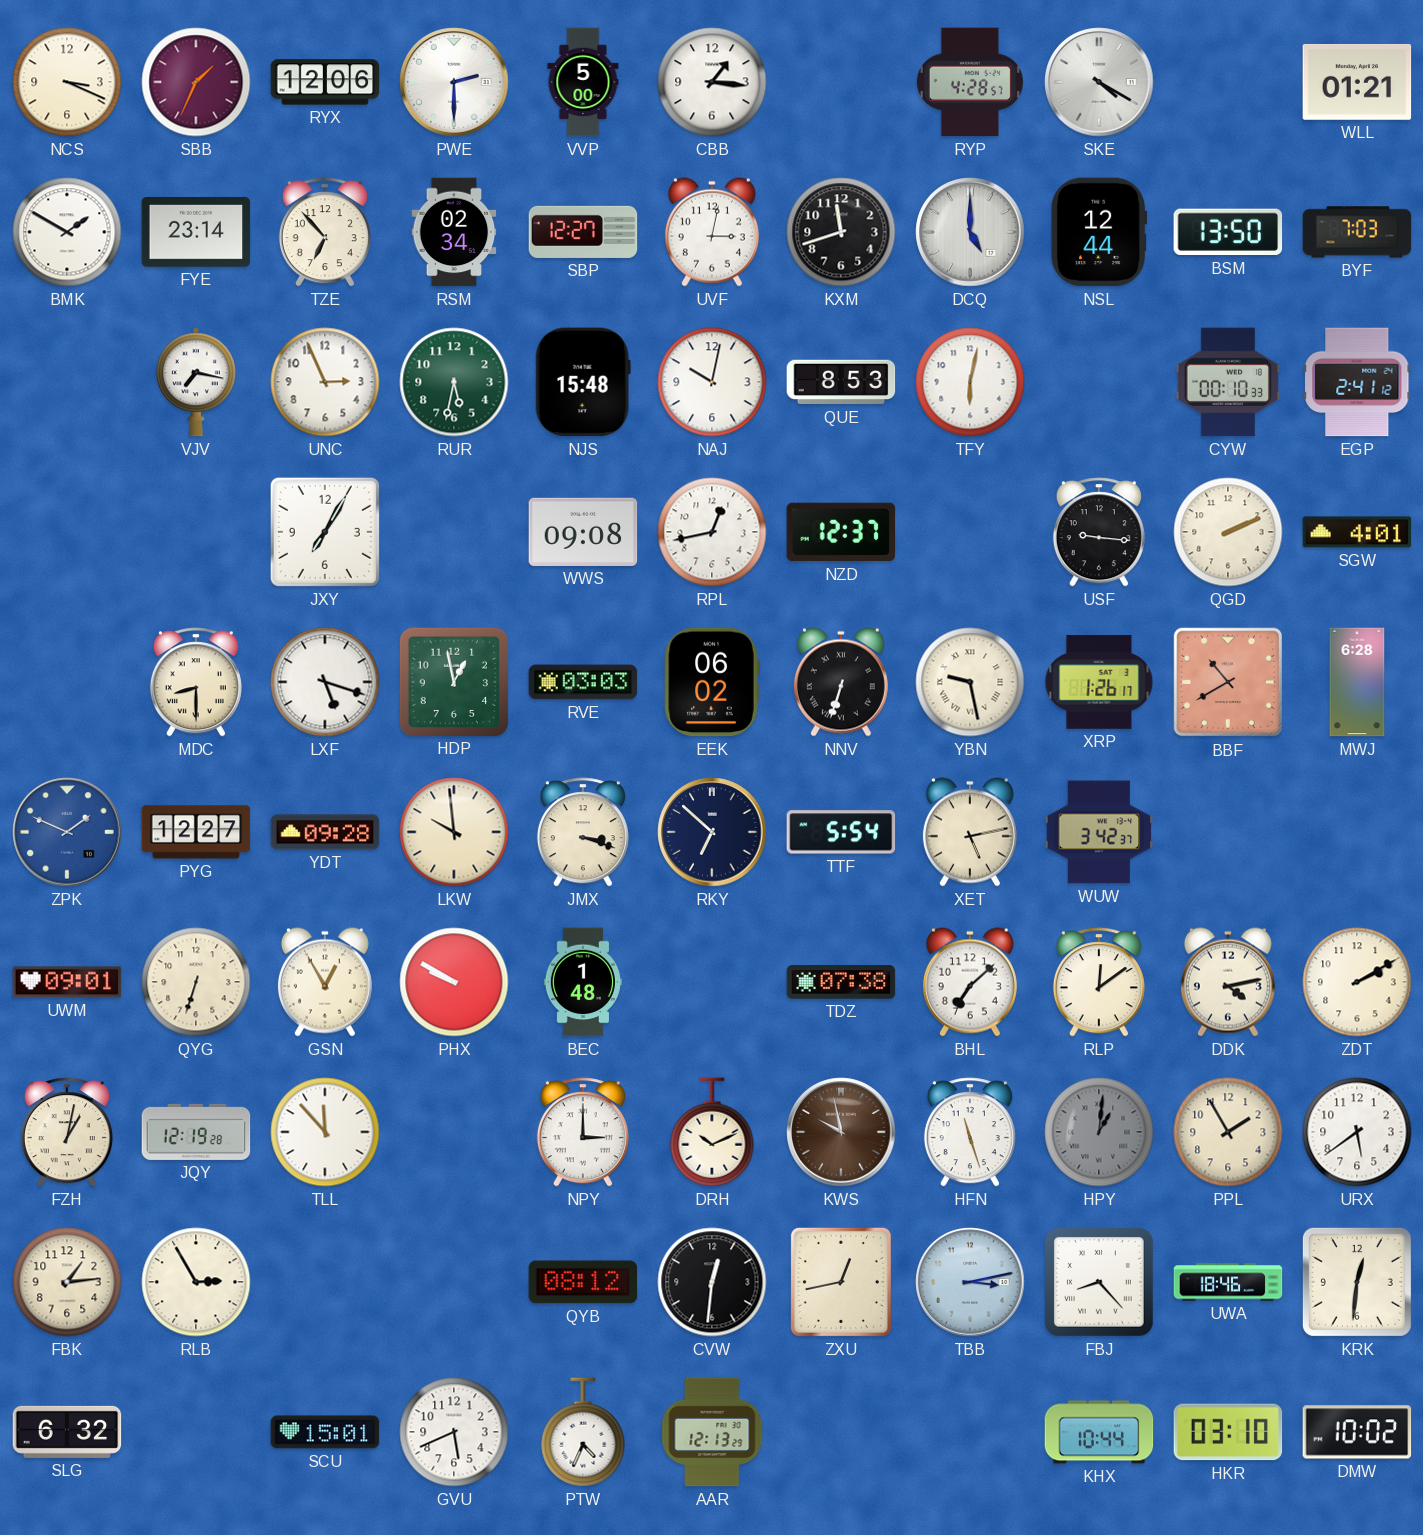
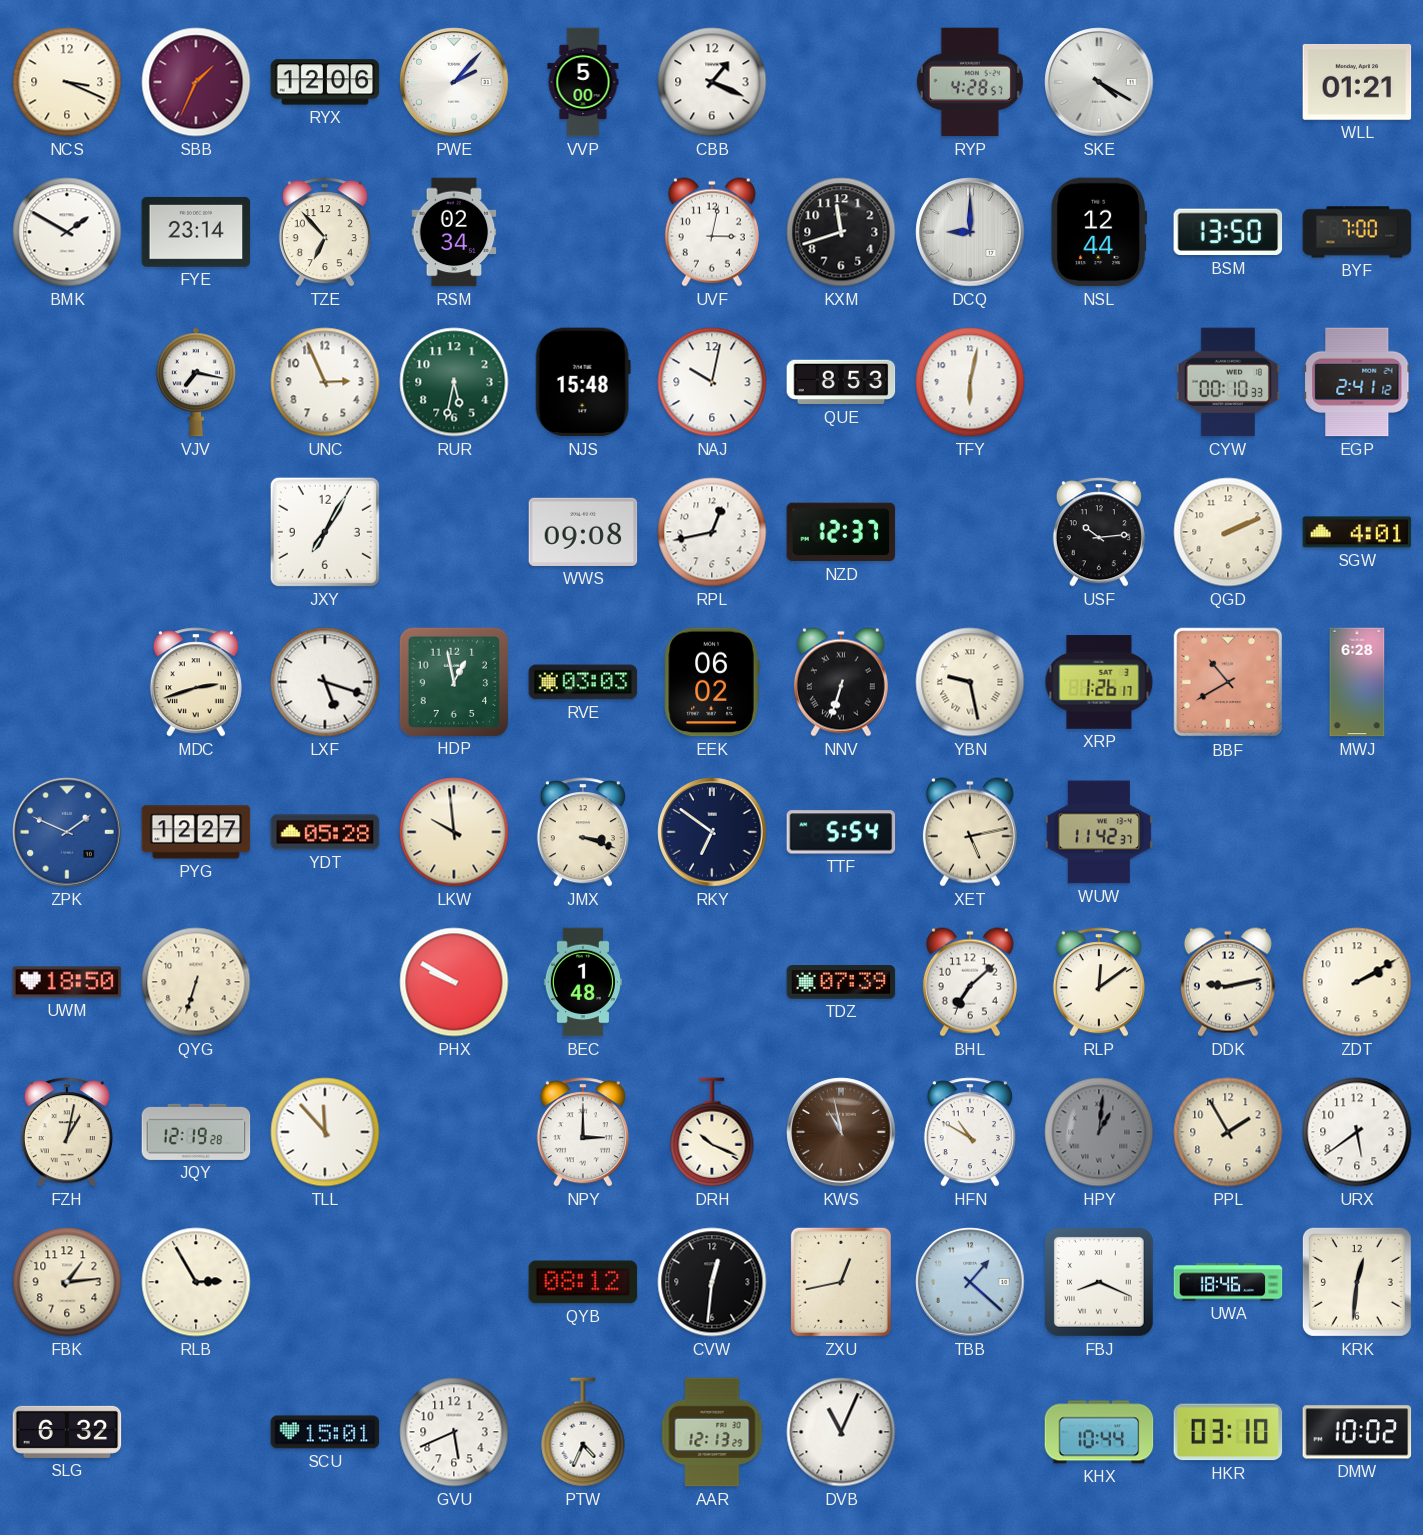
PWE: 2:30 -> 2:07 (454, 82)
CBB: 1:16 -> 1:19 (712, 82)
SBP: 12:27 -> none (583, 232)
DCQ: 5:00 -> 9:00 (970, 232)
BYF: 7:03 -> 7:00 (1357, 232)
USF: 9:16 -> 10:14 (1099, 532)
MDC: 8:30 -> 2:42 (196, 682)
YDT: 09:28 -> 05:28 (325, 832)
RKY: 6:52 -> 6:51 (712, 832)
WUW: 3:42 -> 11:42 (1099, 832)
UWM: 09:01 -> 18:50 (67, 982)
GSN: 12:55 -> none (325, 982)
TDZ: 07:38 -> 07:39 (841, 982)
DDK: 4:13 -> 9:13 (1228, 982)
DRH: 10:11 -> 10:19 (712, 1132)
KWS: 9:58 -> 10:58 (841, 1132)
HFN: 11:27 -> 10:50 (970, 1132)
TBB: 3:13 -> 1:22 (970, 1282)
FBJ: 8:23 -> 8:19 (1100, 1283)
DVB: none -> 11:04 (841, 1432)
